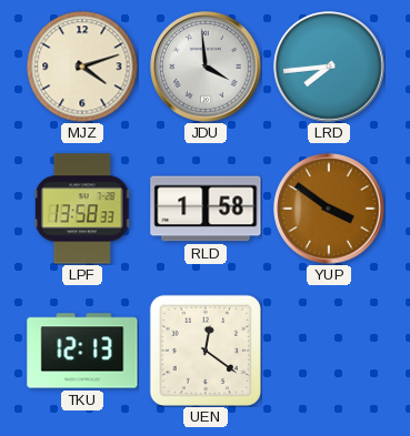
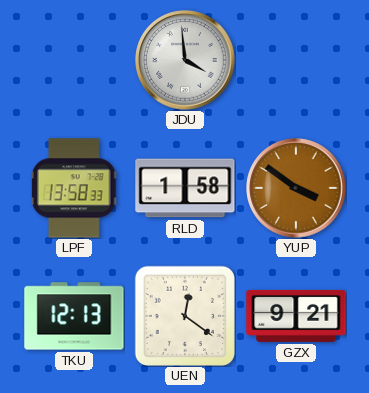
MJZ: 4:12 -> none (82, 67)
LRD: 7:44 -> none (329, 67)
GZX: none -> 9:21 (296, 316)
